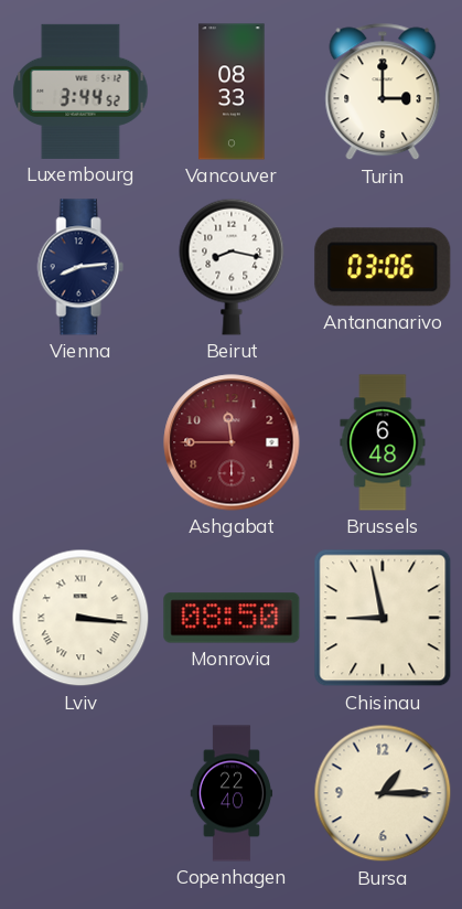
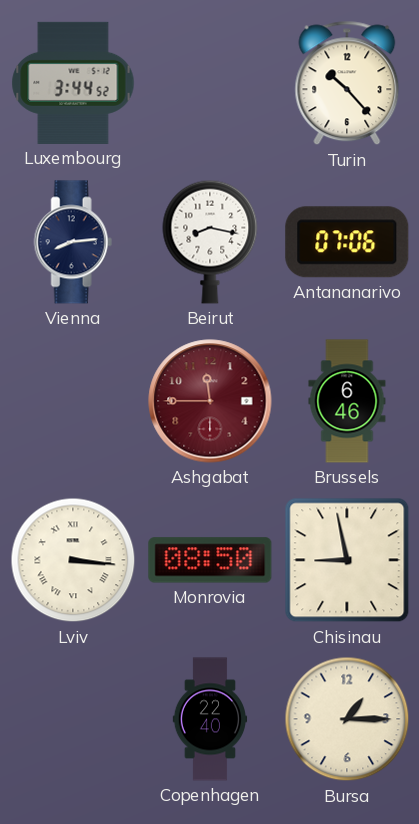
Vancouver: 08:33 -> none (232, 92)
Turin: 3:00 -> 10:23 (347, 83)
Antananarivo: 03:06 -> 07:06 (347, 242)
Brussels: 6:48 -> 6:46 (347, 401)
